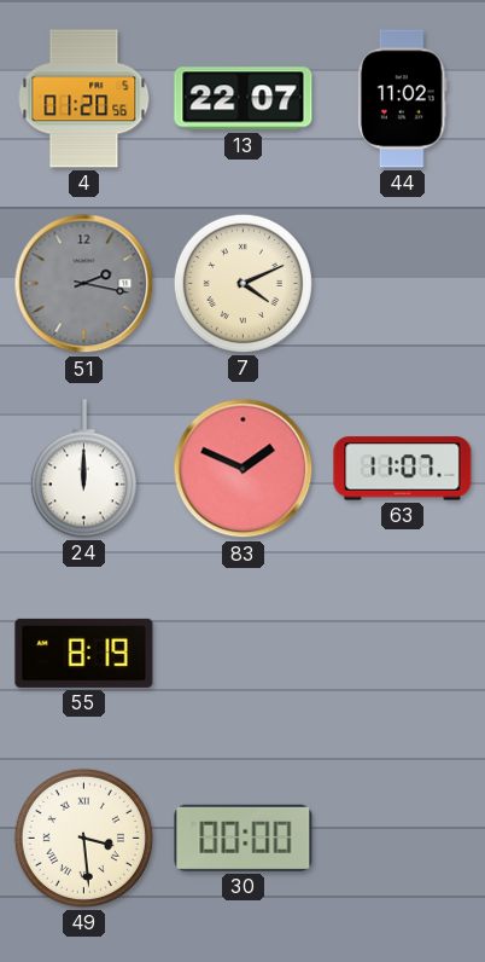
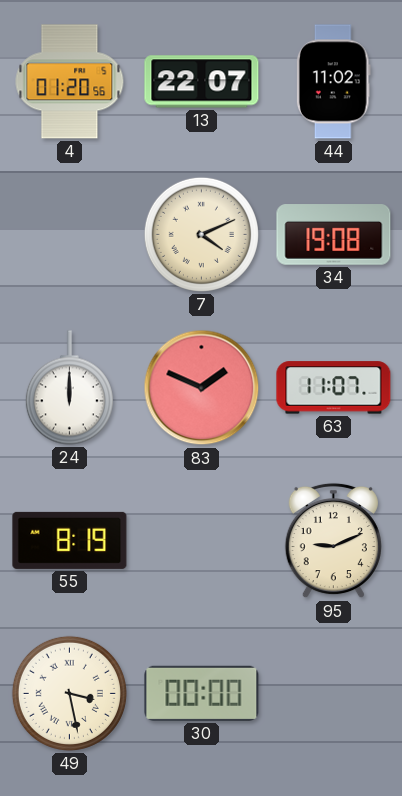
51: 2:17 -> none (84, 284)
34: none -> 19:08 (334, 235)
95: none -> 9:11 (333, 541)
49: 3:29 -> 3:28 (69, 693)
